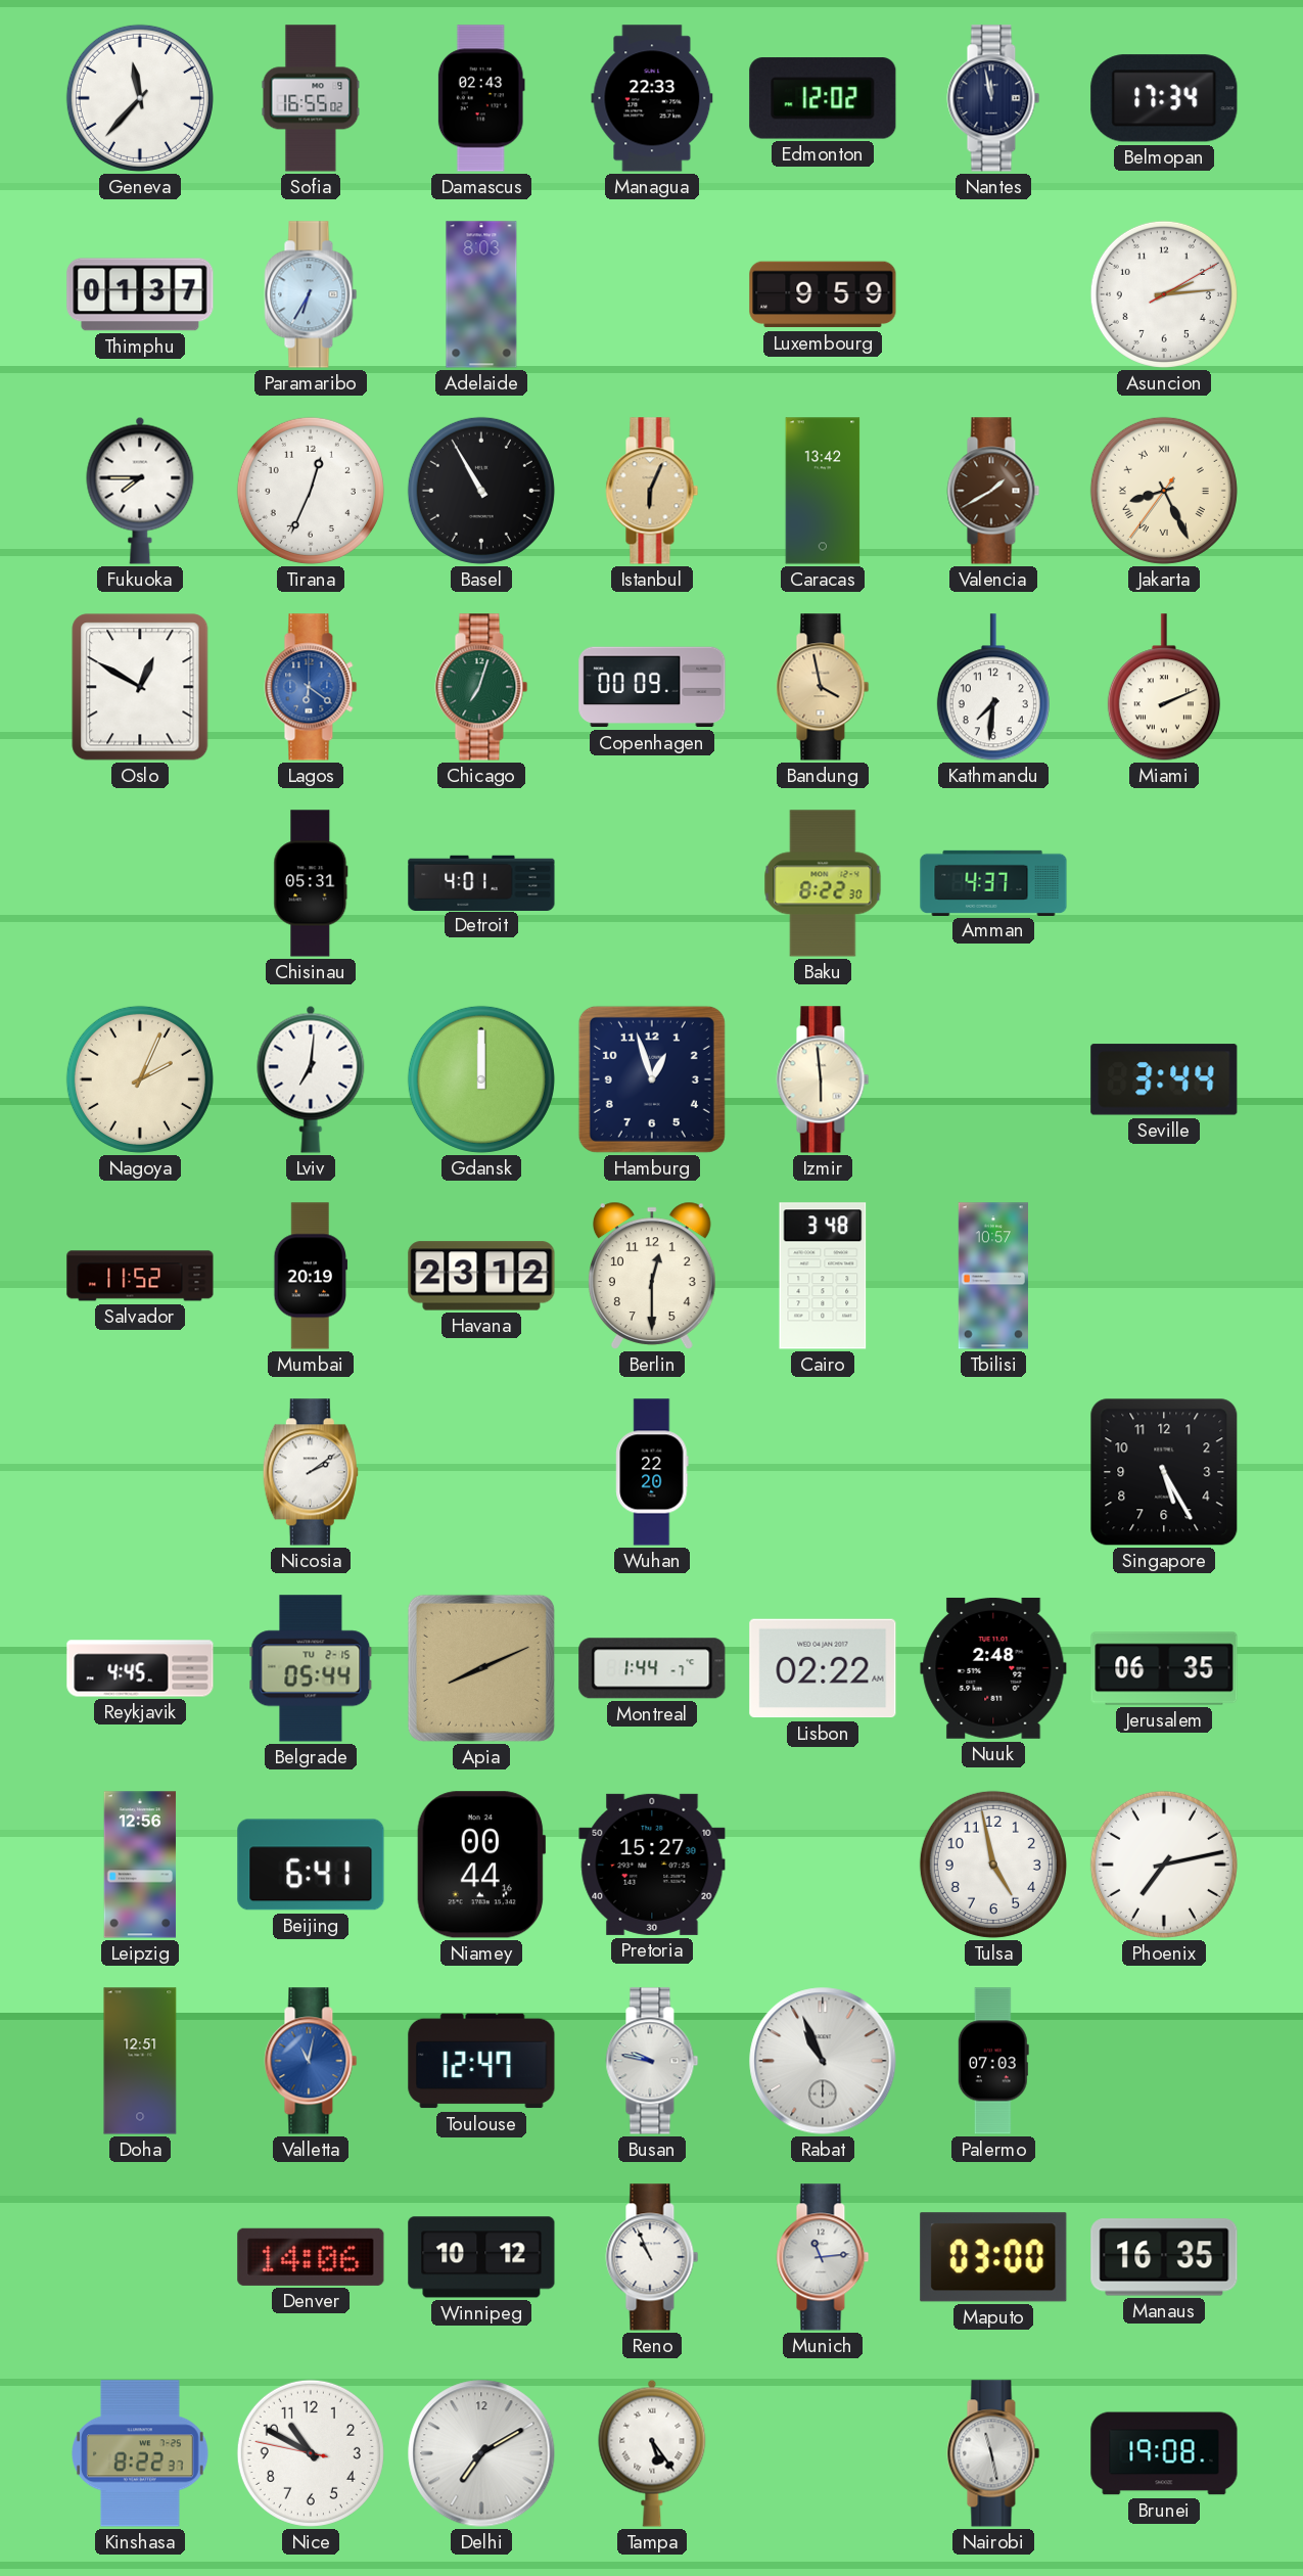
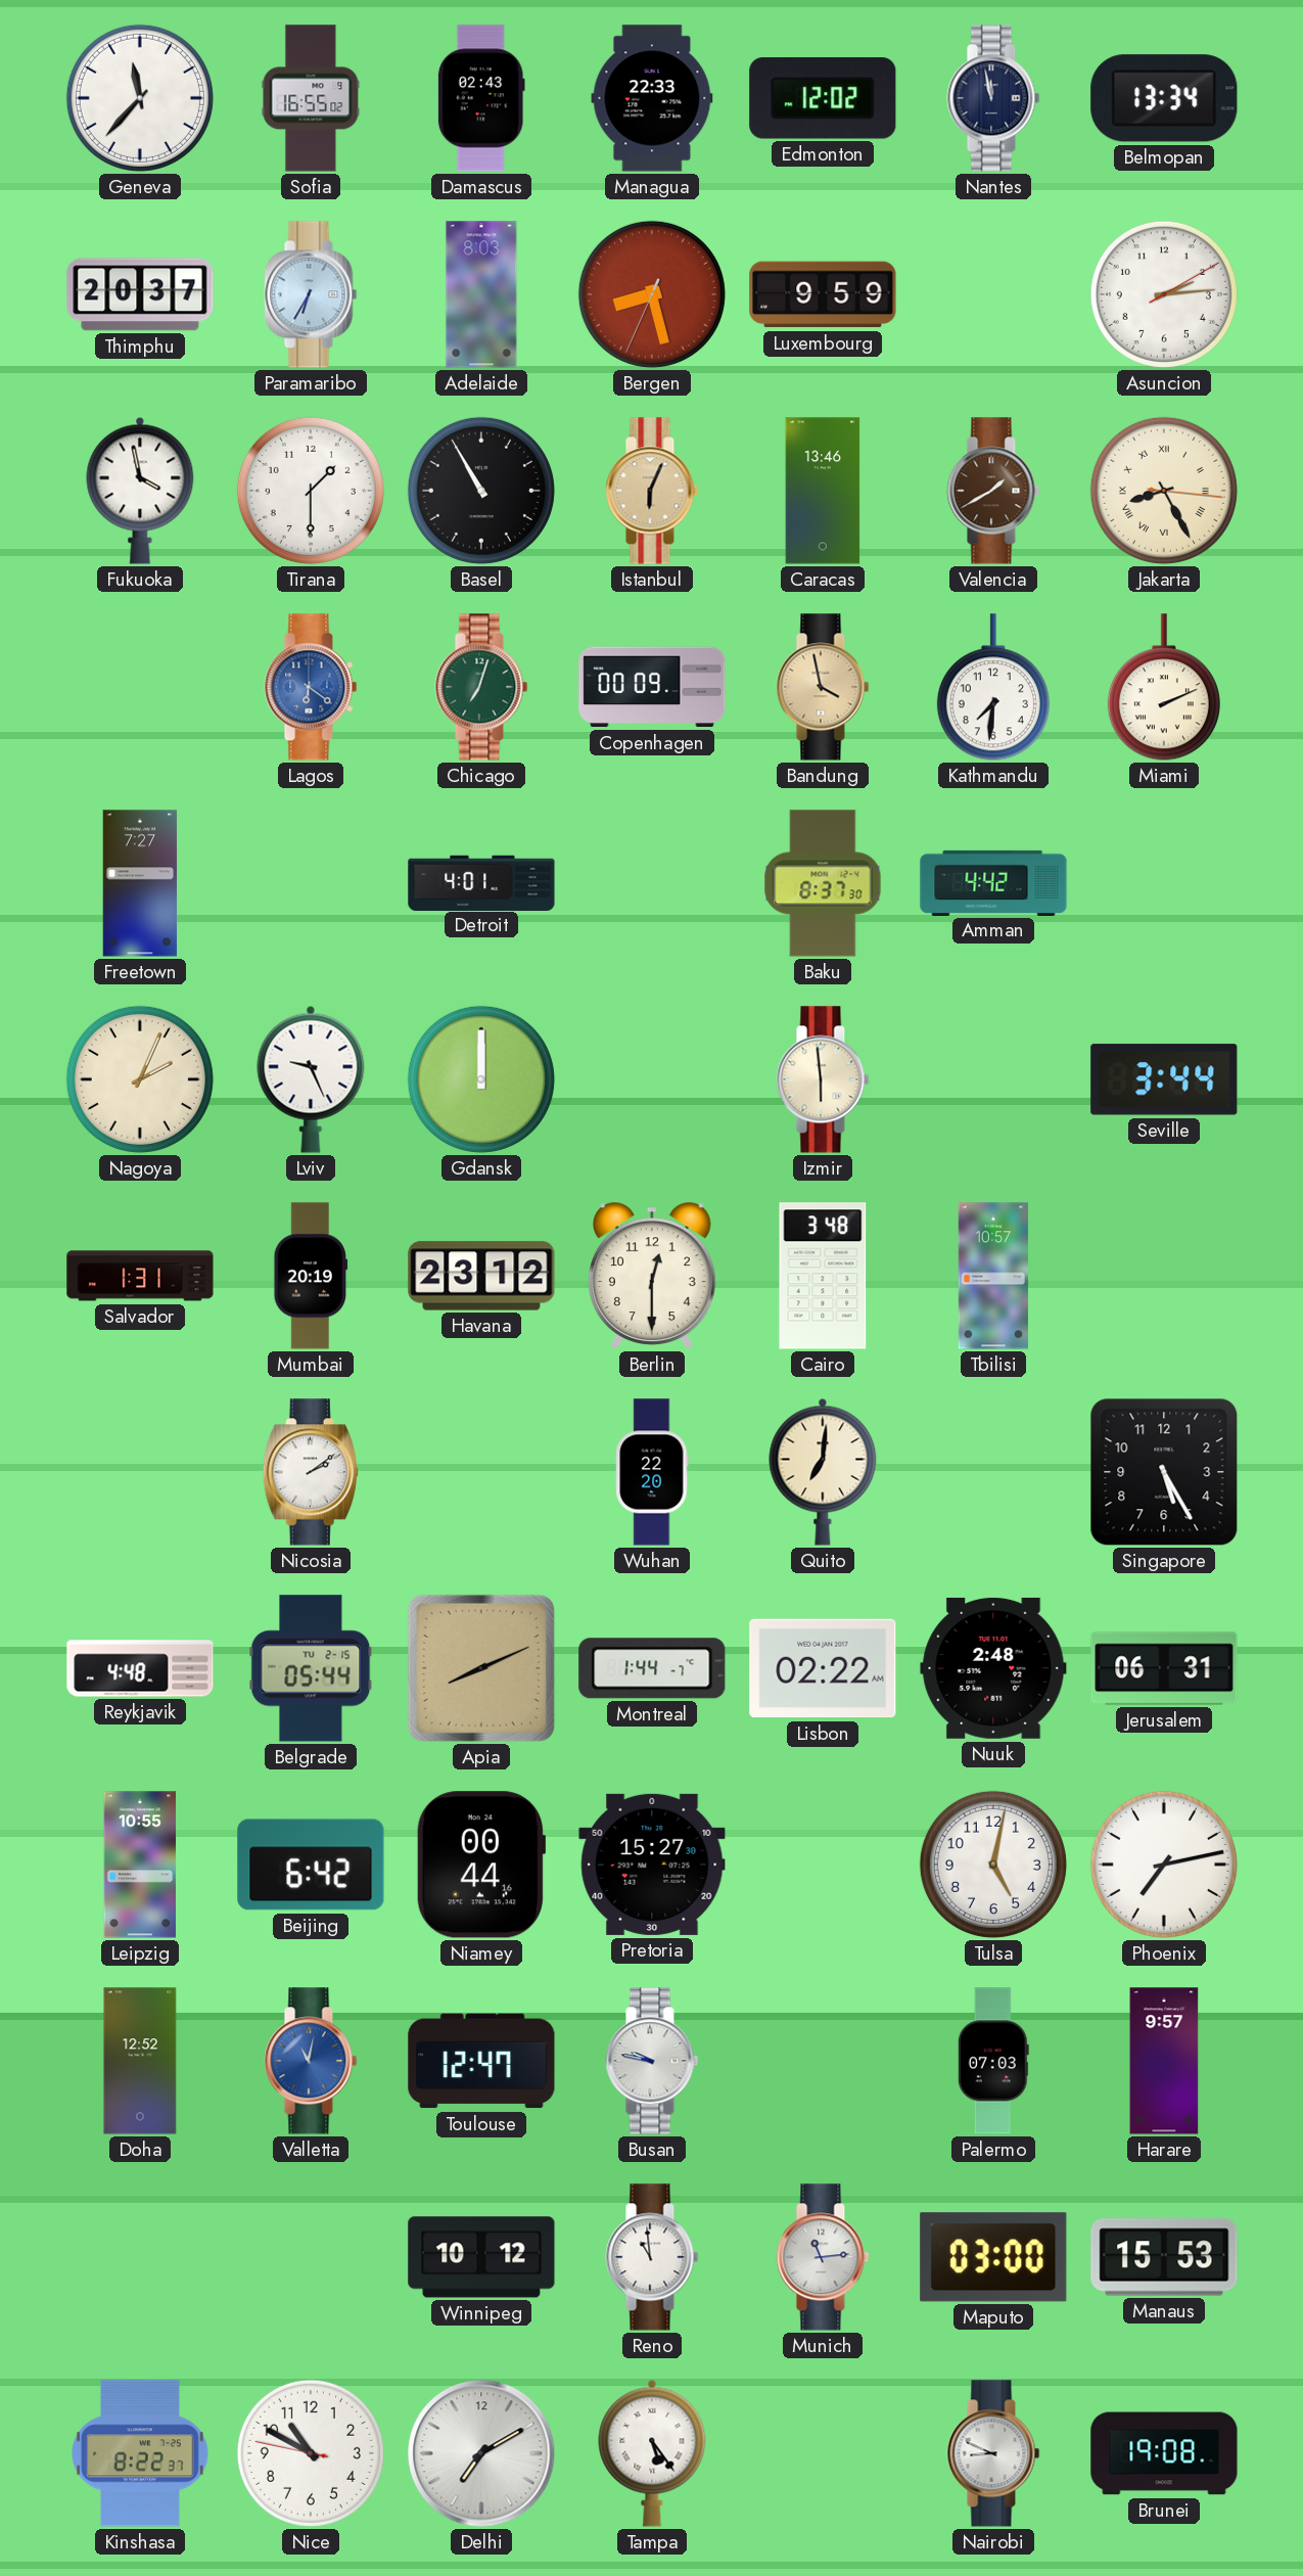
Belmopan: 17:34 -> 13:34 (1164, 98)
Thimphu: 01:37 -> 20:37 (140, 294)
Bergen: none -> 8:27 (652, 294)
Fukuoka: 7:45 -> 3:58 (140, 491)
Tirana: 12:34 -> 1:30 (311, 491)
Caracas: 13:42 -> 13:46 (823, 491)
Jakarta: 8:25:36 -> 8:25:16 (1164, 491)
Oslo: 12:50 -> none (140, 687)
Freetown: none -> 7:27 (140, 883)
Chisinau: 05:31 -> none (311, 883)
Baku: 8:22 -> 8:37 (823, 883)
Amman: 4:37 -> 4:42 (993, 882)
Lviv: 7:01 -> 9:26 (311, 1079)
Hamburg: 12:57 -> none (652, 1079)
Salvador: 11:52 -> 1:31 (140, 1276)
Quito: none -> 7:01 (823, 1472)
Reykjavik: 4:45 -> 4:48 (140, 1668)
Jerusalem: 06:35 -> 06:31 (1164, 1668)
Leipzig: 12:56 -> 10:55 (140, 1865)
Beijing: 6:41 -> 6:42 (311, 1865)
Tulsa: 4:58 -> 5:02 (993, 1865)
Doha: 12:51 -> 12:52 (140, 2061)
Rabat: 10:56 -> none (823, 2061)
Harare: none -> 9:57 (1164, 2061)
Denver: 14:06 -> none (311, 2257)
Reno: 10:56 -> 10:59 (652, 2257)
Manaus: 16:35 -> 15:53 (1164, 2257)
Nairobi: 11:28 -> 8:49 (993, 2453)
